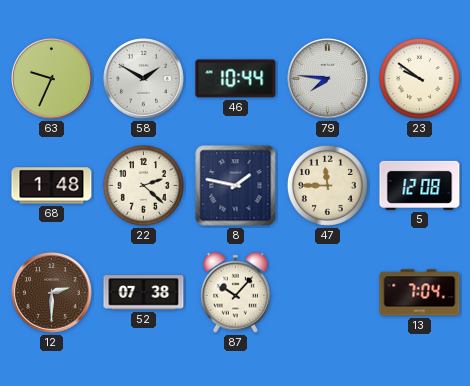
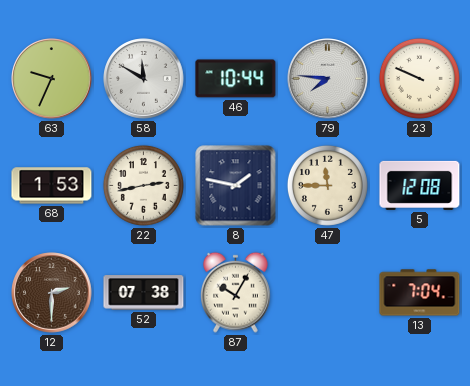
58: 1:50 -> 11:50 (144, 79)
23: 9:51 -> 9:49 (419, 78)
68: 1:48 -> 1:53 (52, 186)
22: 2:22 -> 2:43 (143, 185)
87: 10:07 -> 10:05 (236, 292)
